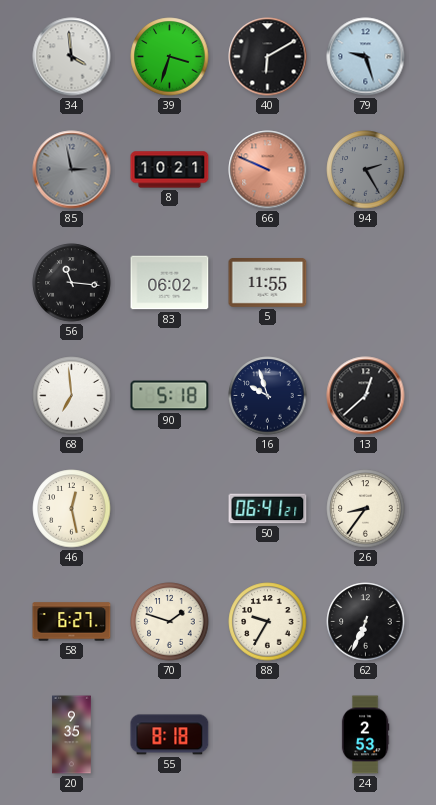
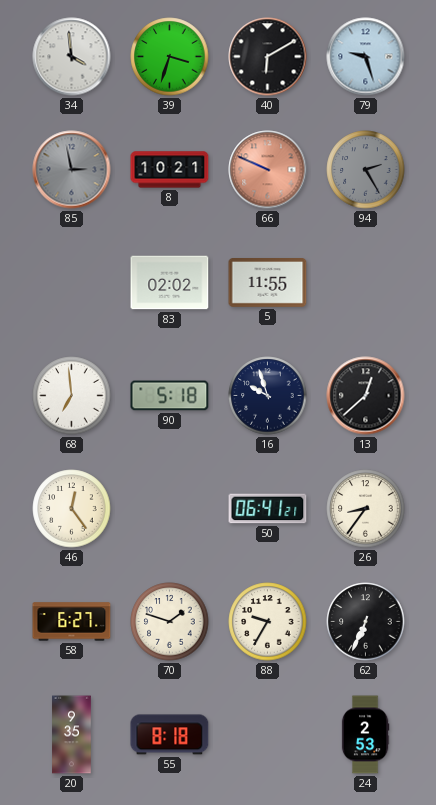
56: 11:16 -> none (72, 283)
83: 06:02 -> 02:02 (170, 283)
46: 12:28 -> 12:24 (72, 509)
